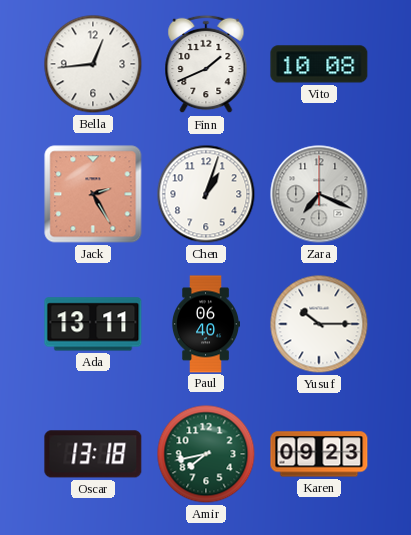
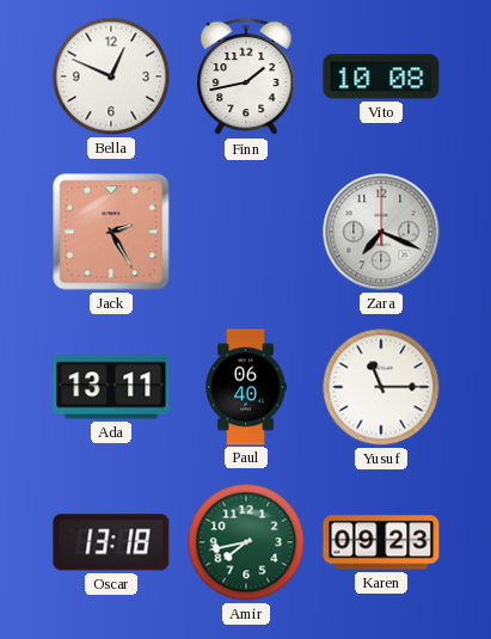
Bella: 12:44 -> 12:49 (111, 76)
Finn: 1:41 -> 1:43 (246, 76)
Chen: 1:03 -> none (206, 194)
Yusuf: 10:15 -> 11:15 (381, 387)
